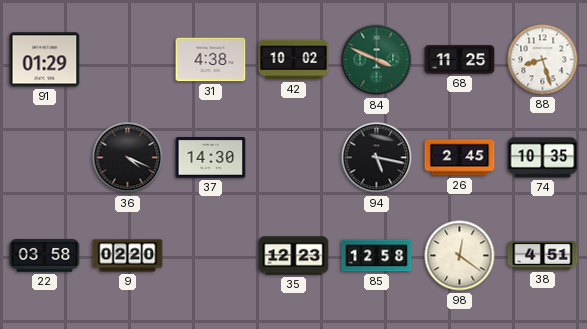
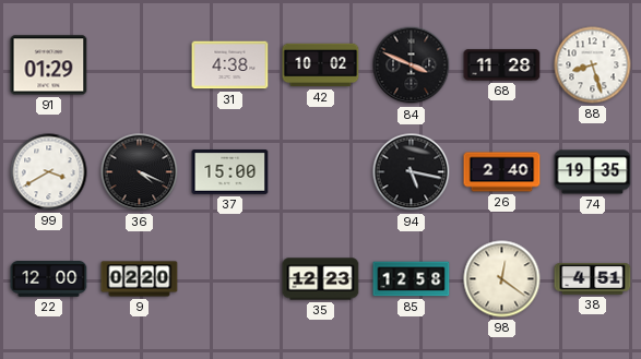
84 dial: green -> black (412, 65)
68: 11:25 -> 11:28 (502, 65)
99: none -> 3:40 (49, 172)
37: 14:30 -> 15:00 (230, 172)
26: 2:45 -> 2:40 (502, 172)
74: 10:35 -> 19:35 (593, 172)
22: 03:58 -> 12:00 (49, 279)
